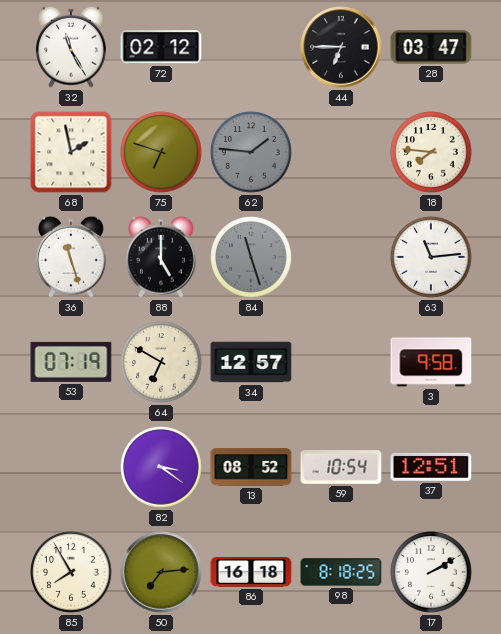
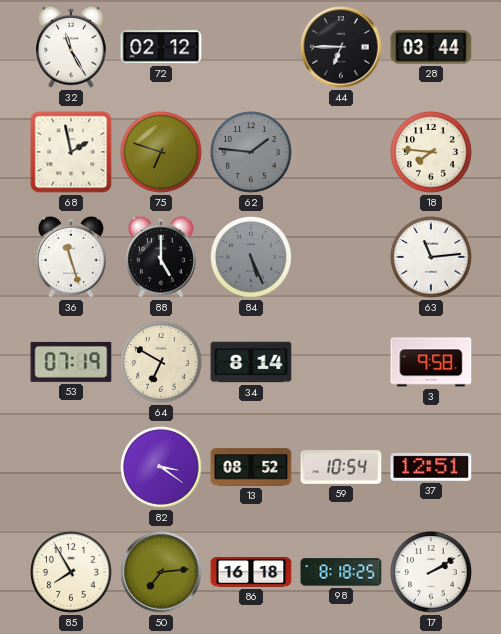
28: 03:47 -> 03:44 (431, 47)
84: 11:27 -> 5:26 (251, 257)
34: 12:57 -> 8:14 (251, 362)
